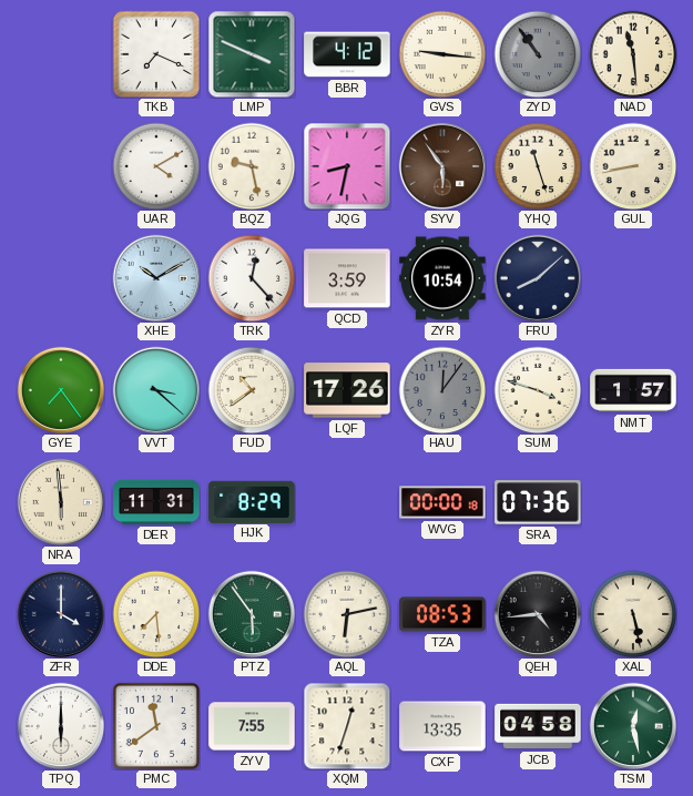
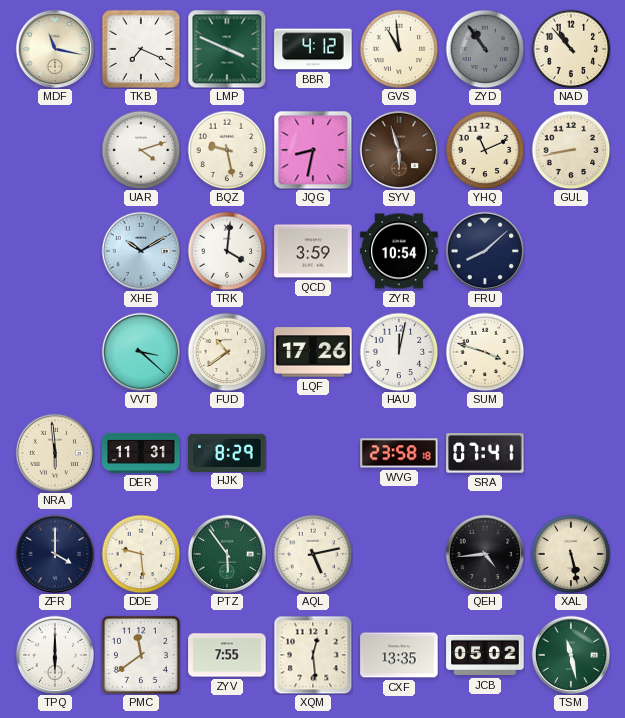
MDF: none -> 11:17 (54, 48)
GVS: 9:16 -> 10:59 (399, 49)
NAD: 11:29 -> 10:53 (571, 49)
UAR: 4:10 -> 4:12 (141, 150)
SYV: 5:54 -> 5:57 (398, 149)
YHQ: 11:27 -> 11:11 (485, 150)
TRK: 12:23 -> 4:01 (227, 251)
GYE: 7:24 -> none (60, 389)
HAU: 12:06 -> 12:02 (399, 352)
HAU dial: grey -> white (399, 352)
NMT: 1:57 -> none (633, 390)
WVG: 00:00 -> 23:58 (399, 453)
SRA: 07:36 -> 07:41 (485, 453)
DDE: 7:29 -> 9:29 (141, 554)
AQL: 6:13 -> 5:13 (313, 554)
TZA: 08:53 -> none (442, 614)
XQM: 12:33 -> 12:29 (313, 655)
JCB: 04:58 -> 05:02 (485, 655)
TSM: 12:28 -> 11:28 (570, 654)
